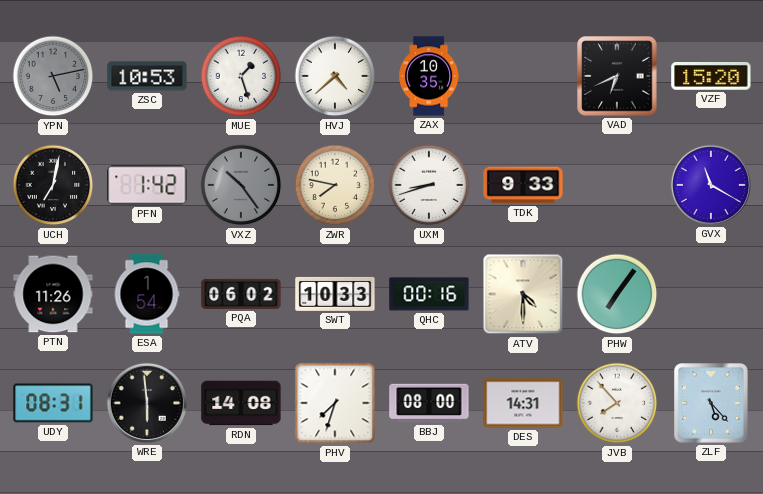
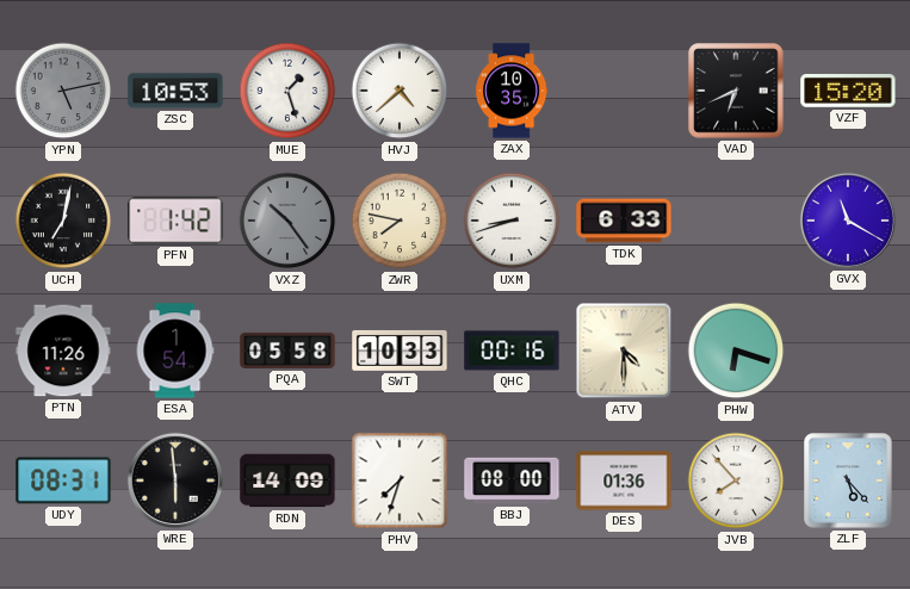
TDK: 9:33 -> 6:33 (624, 221)
PQA: 06:02 -> 05:58 (287, 351)
PHW: 7:06 -> 6:18 (736, 351)
RDN: 14:08 -> 14:09 (287, 480)
DES: 14:31 -> 01:36 (624, 480)
